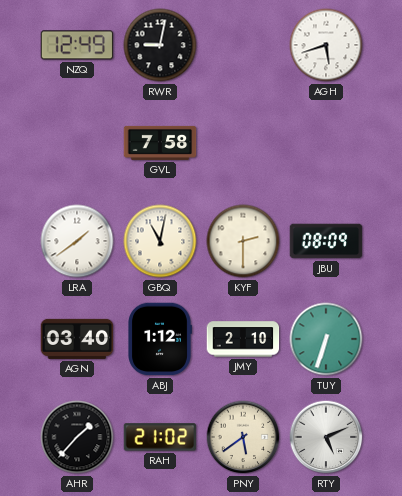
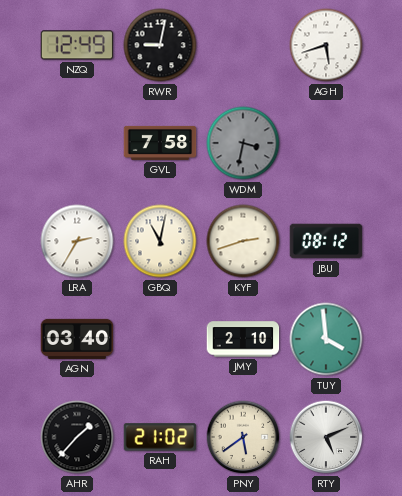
WDM: none -> 3:32 (243, 143)
LRA: 1:39 -> 2:35 (77, 241)
KYF: 2:30 -> 2:42 (243, 241)
JBU: 08:09 -> 08:12 (326, 241)
ABJ: 1:12 -> none (160, 339)
TUY: 6:33 -> 3:59 (326, 339)
